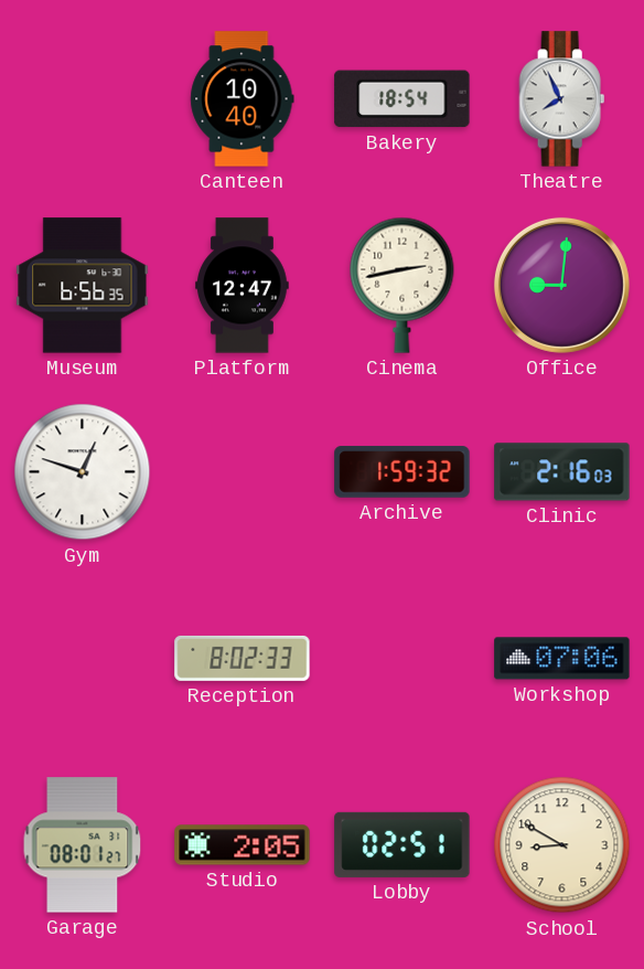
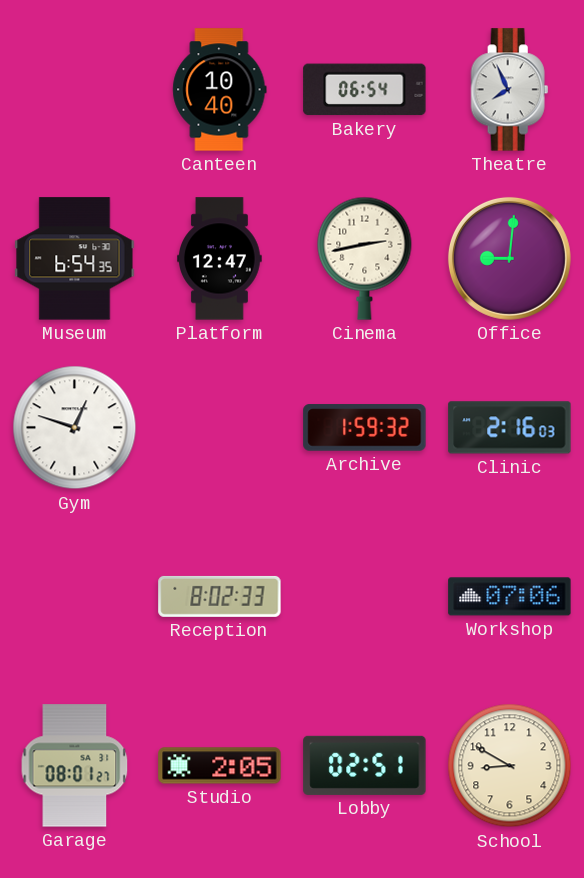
Bakery: 18:54 -> 06:54 (365, 90)
Museum: 6:56 -> 6:54 (75, 259)
